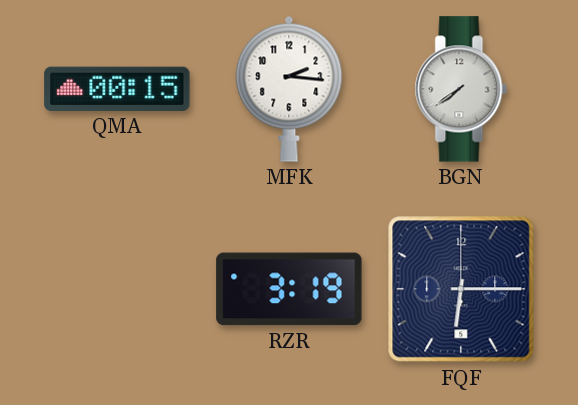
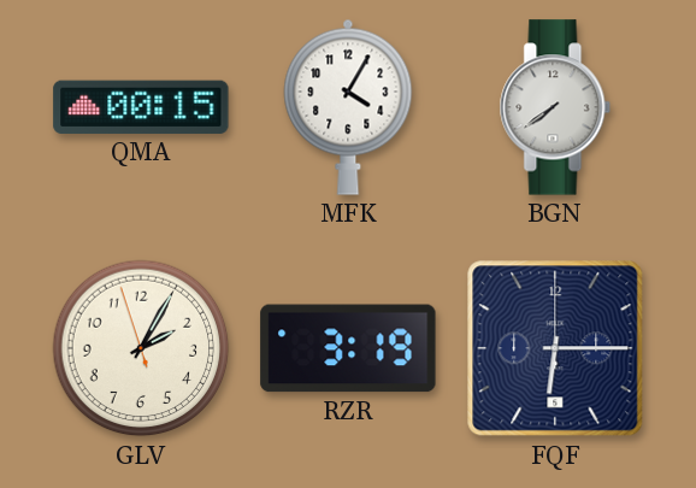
MFK: 2:16 -> 4:05 (348, 107)
GLV: none -> 2:04 (141, 348)
